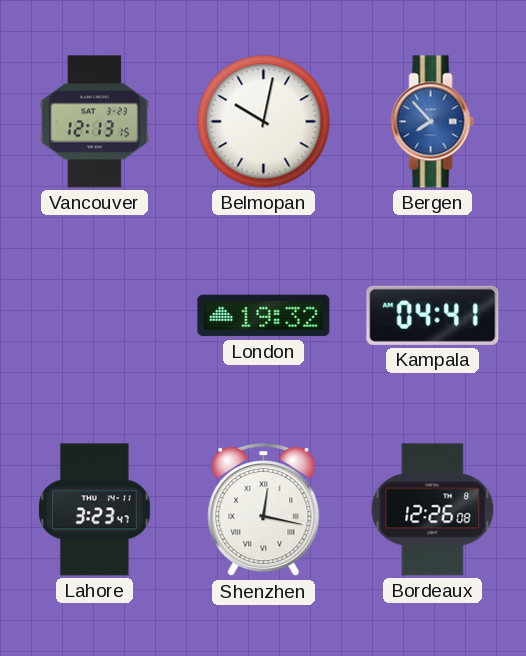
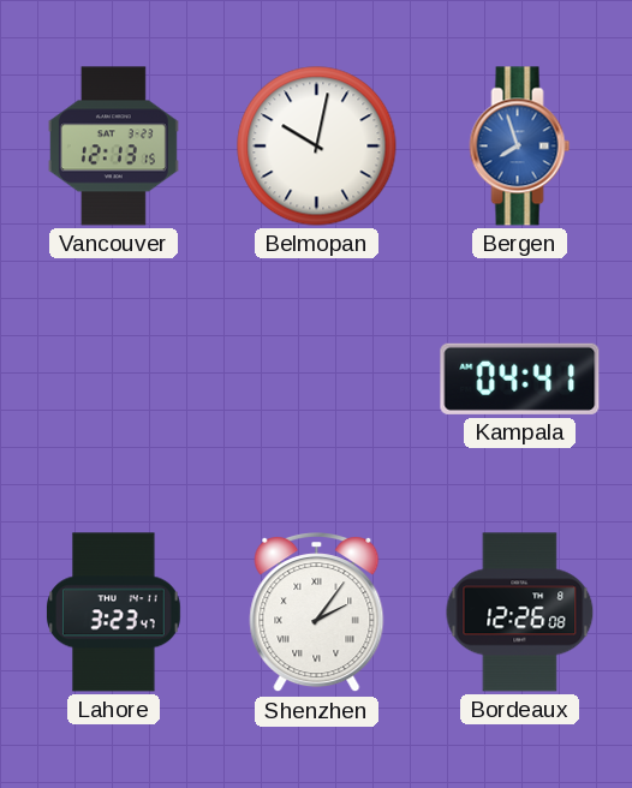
Bergen: 7:53 -> 7:57 (520, 147)
London: 19:32 -> none (264, 316)
Shenzhen: 12:17 -> 2:06 (317, 614)
